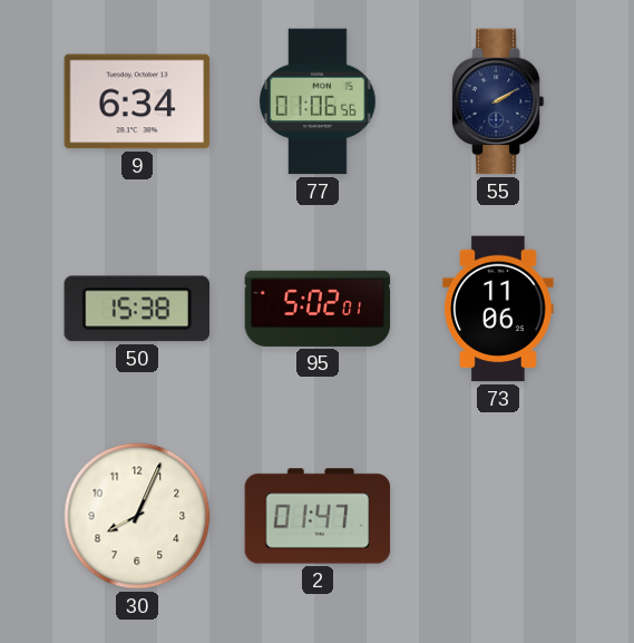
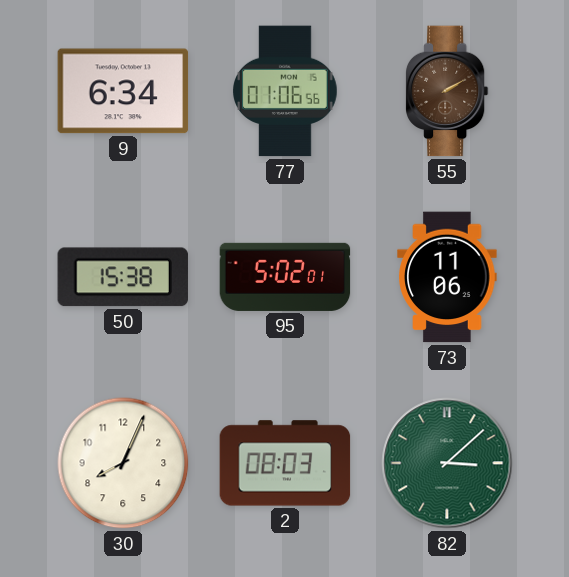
55 dial: navy -> brown (447, 91)
2: 01:47 -> 08:03 (285, 463)
82: none -> 3:08 (447, 463)
